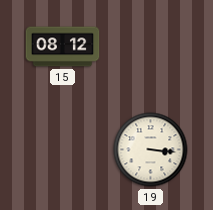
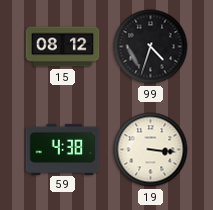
99: none -> 4:33 (151, 47)
59: none -> 4:38 (63, 149)
